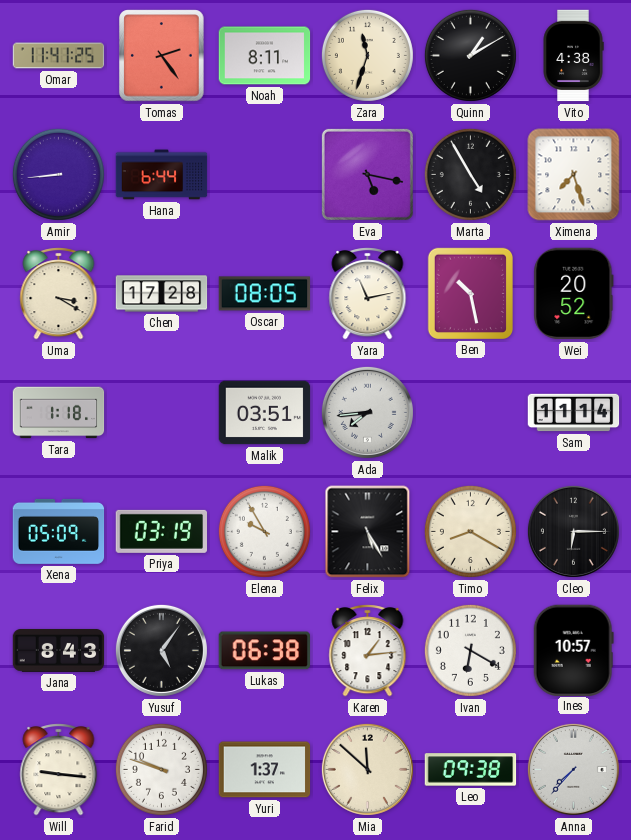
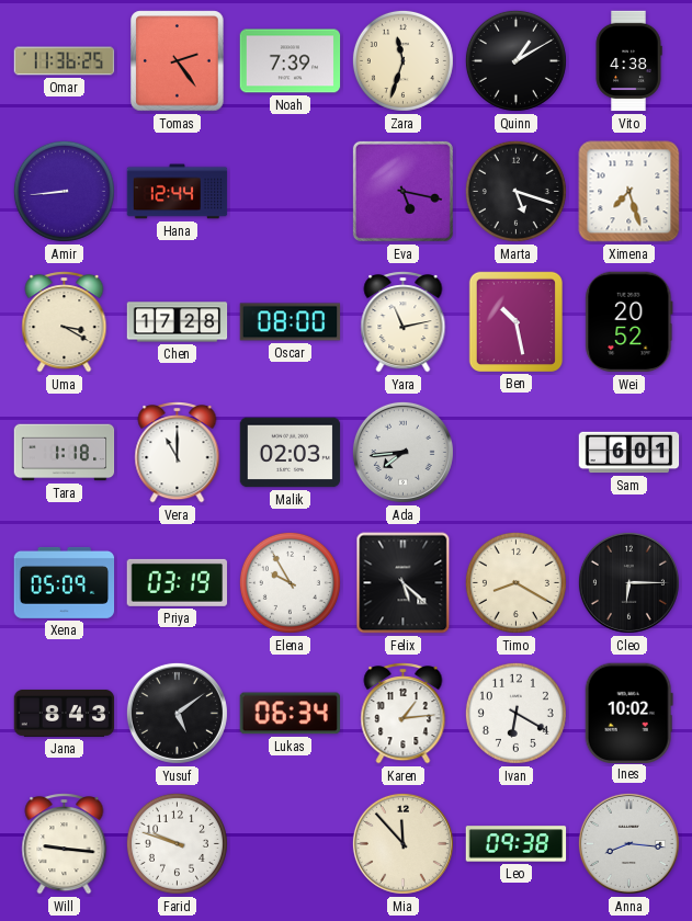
Omar: 11:41 -> 11:36 (65, 61)
Noah: 8:11 -> 7:39 (291, 61)
Hana: 6:44 -> 12:44 (178, 192)
Marta: 4:55 -> 5:18 (515, 191)
Oscar: 08:05 -> 08:00 (291, 322)
Vera: none -> 11:00 (178, 453)
Malik: 03:51 -> 02:03 (291, 453)
Sam: 11:14 -> 6:01 (629, 453)
Felix: 5:25 -> 5:22 (404, 583)
Yusuf: 5:06 -> 5:09 (177, 713)
Lukas: 06:38 -> 06:34 (290, 714)
Ines: 10:57 -> 10:02 (628, 713)
Yuri: 1:37 -> none (265, 770)
Mia: 11:52 -> 11:53 (402, 843)
Anna: 7:37 -> 8:16 (628, 843)
